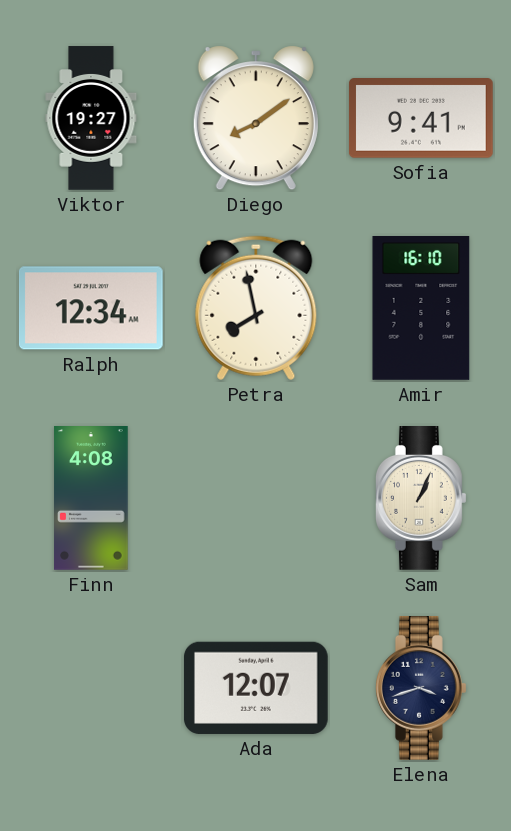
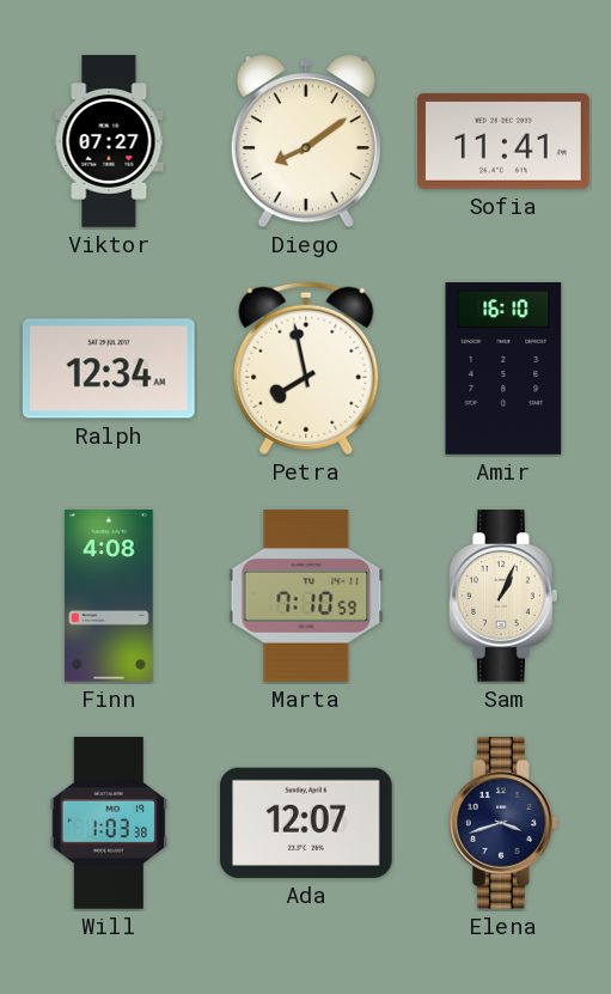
Viktor: 19:27 -> 07:27 (109, 141)
Sofia: 9:41 -> 11:41 (503, 142)
Marta: none -> 7:10 (306, 597)
Will: none -> 1:03 (109, 824)
